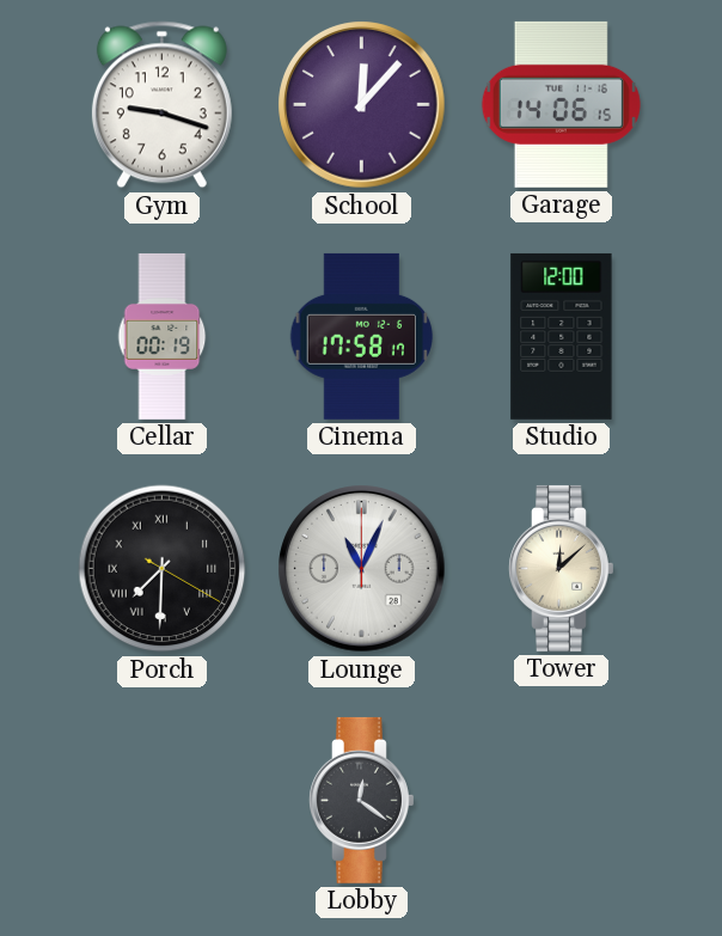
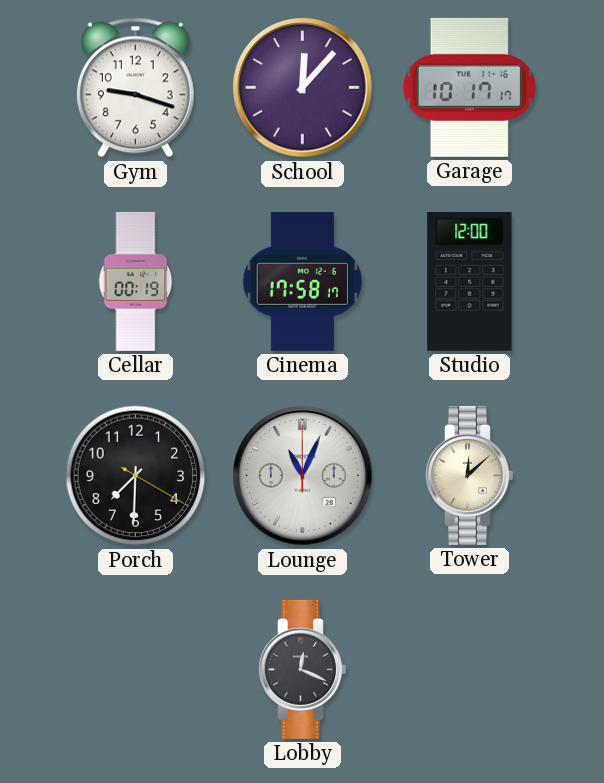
Garage: 14:06 -> 10:17 (469, 87)
Porch numerals: Roman -> Arabic (136, 476)
Lobby: 12:21 -> 12:19 (303, 669)
